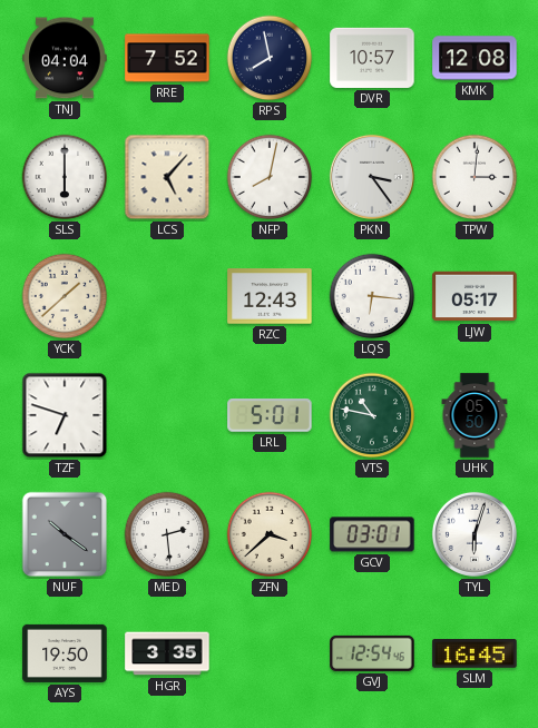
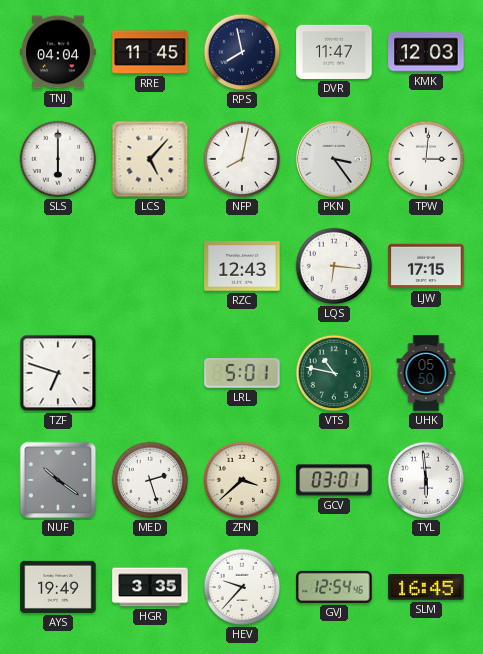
RRE: 7:52 -> 11:45 (150, 52)
DVR: 10:57 -> 11:47 (334, 52)
KMK: 12:08 -> 12:03 (426, 52)
YCK: 1:38 -> none (65, 296)
LJW: 05:17 -> 17:15 (426, 266)
MED: 2:29 -> 2:27 (150, 480)
TYL: 6:03 -> 5:59 (426, 480)
AYS: 19:50 -> 19:49 (58, 587)
HEV: none -> 9:37 (242, 587)
